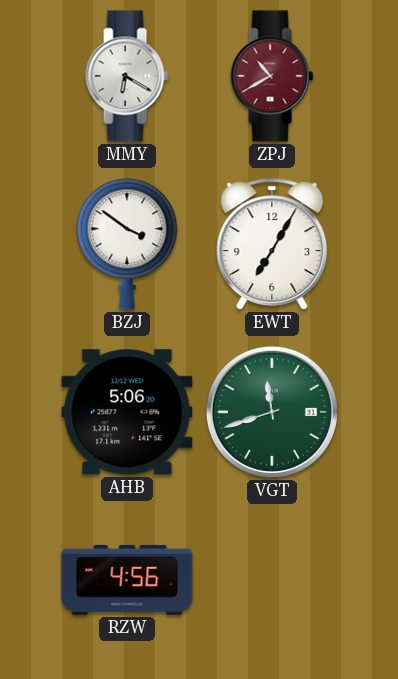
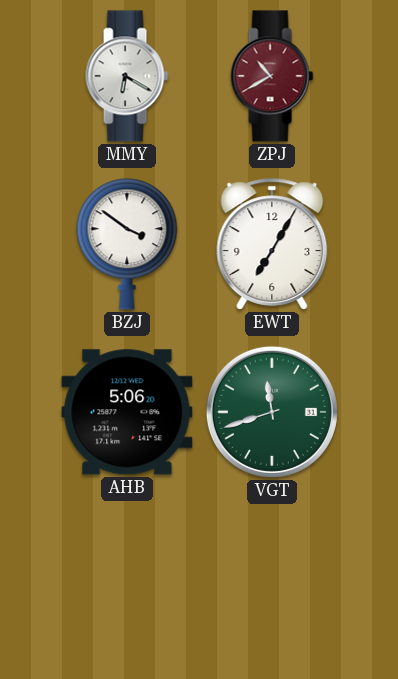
RZW: 4:56 -> none (127, 580)
